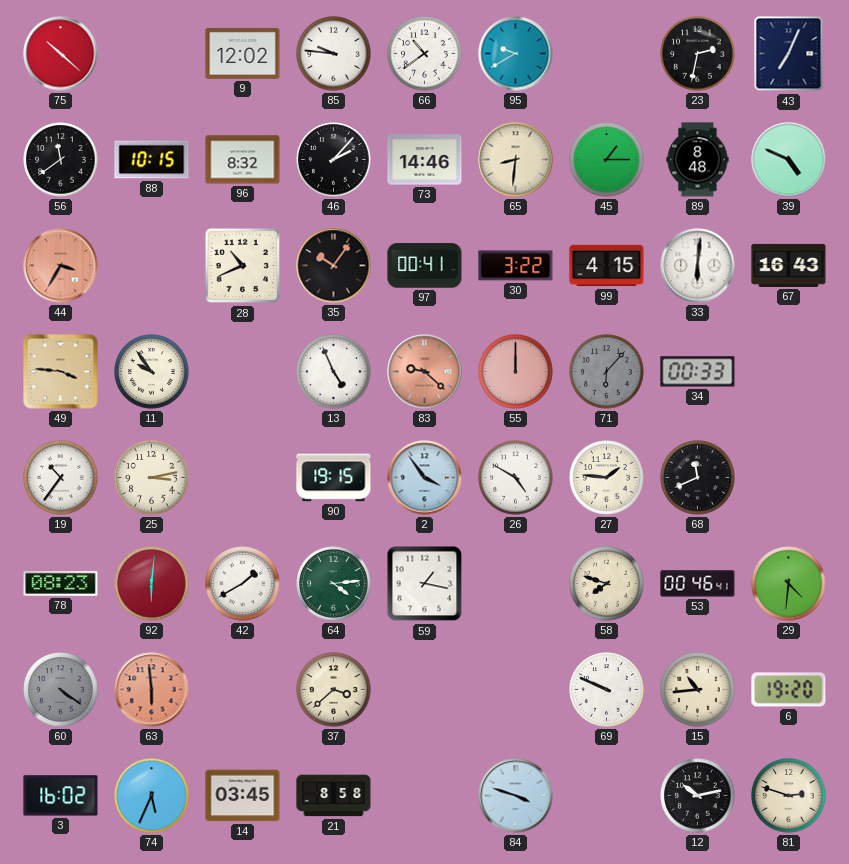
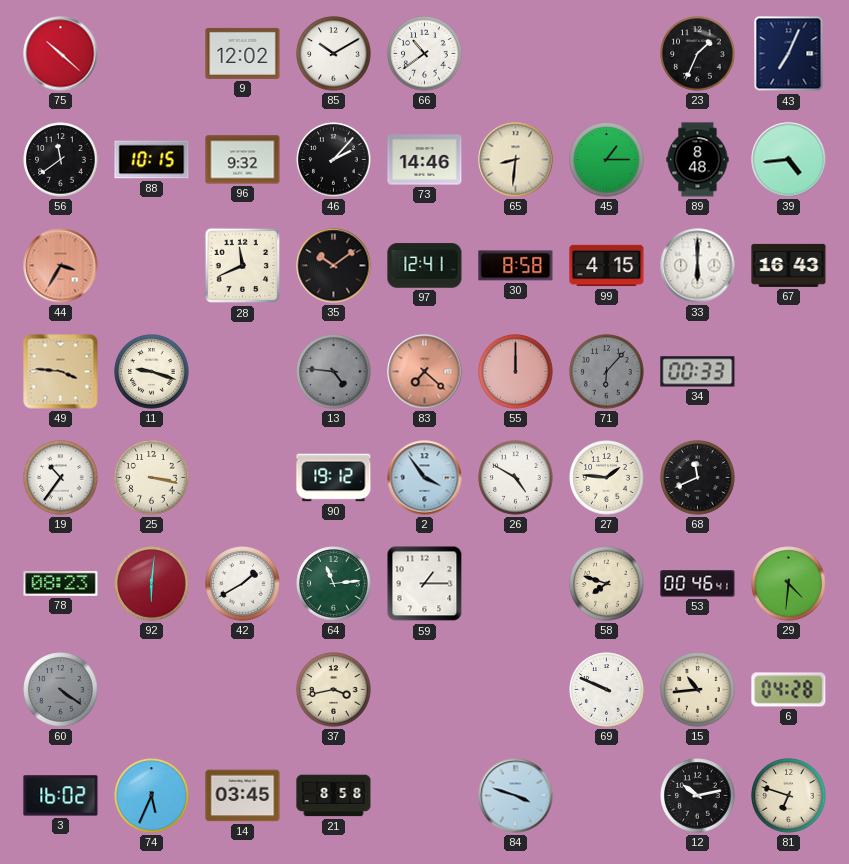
85: 9:46 -> 10:10 (334, 54)
95: 9:40 -> none (516, 54)
23: 2:32 -> 1:34 (698, 54)
96: 8:32 -> 9:32 (243, 160)
39: 4:49 -> 4:44 (789, 160)
28: 10:41 -> 11:41 (243, 266)
35: 10:06 -> 10:09 (334, 266)
97: 00:41 -> 12:41 (425, 266)
30: 3:22 -> 8:58 (516, 266)
33: 6:01 -> 6:00 (698, 266)
11: 9:54 -> 9:18 (152, 372)
13: 4:56 -> 4:46 (334, 372)
13 dial: white -> grey (334, 372)
83: 9:22 -> 7:22 (425, 372)
25: 3:13 -> 3:17 (152, 478)
90: 19:15 -> 19:12 (334, 478)
64: 4:14 -> 11:14 (334, 584)
59: 1:17 -> 1:15 (425, 584)
63: 5:59 -> none (152, 690)
37: 3:38 -> 3:43 (334, 690)
6: 19:20 -> 04:28 (789, 690)
81: 2:48 -> 6:48 (789, 796)
